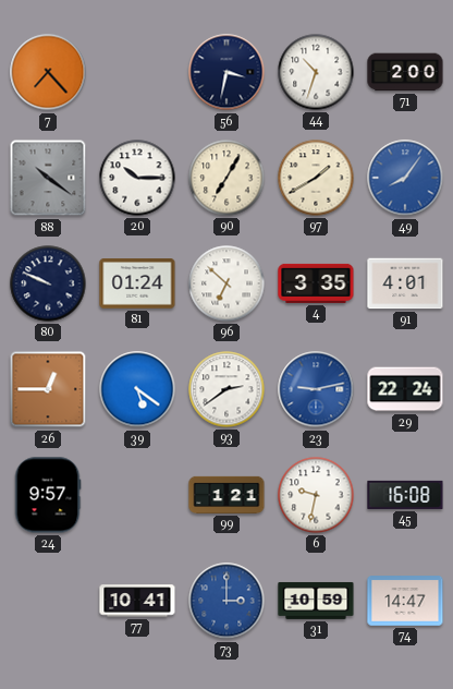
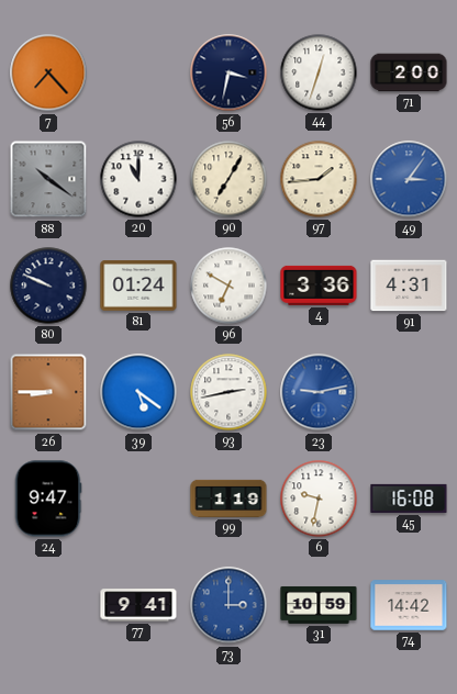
44: 10:33 -> 12:33 (319, 72)
20: 10:15 -> 11:00 (138, 179)
97: 1:40 -> 1:44 (319, 179)
49: 8:06 -> 3:06 (409, 179)
96: 6:52 -> 6:50 (228, 286)
4: 3:35 -> 3:36 (319, 286)
91: 4:01 -> 4:31 (409, 286)
26: 12:45 -> 8:45 (48, 392)
93: 2:39 -> 2:43 (228, 392)
29: 22:24 -> none (405, 389)
24: 9:57 -> 9:47 (48, 499)
99: 1:21 -> 1:19 (228, 499)
77: 10:41 -> 9:41 (138, 605)
74: 14:47 -> 14:42 (409, 605)
